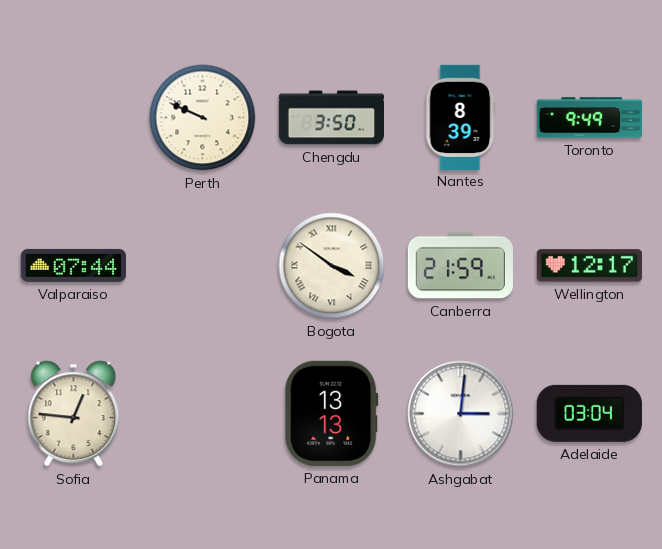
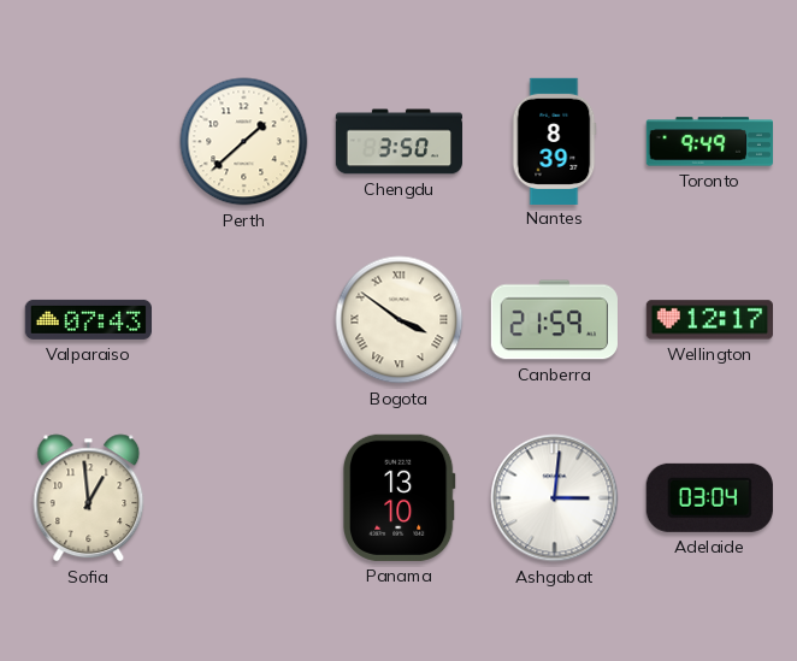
Perth: 9:49 -> 1:38 (244, 142)
Valparaiso: 07:44 -> 07:43 (88, 319)
Sofia: 12:46 -> 12:59 (89, 498)
Panama: 13:13 -> 13:10 (398, 497)
